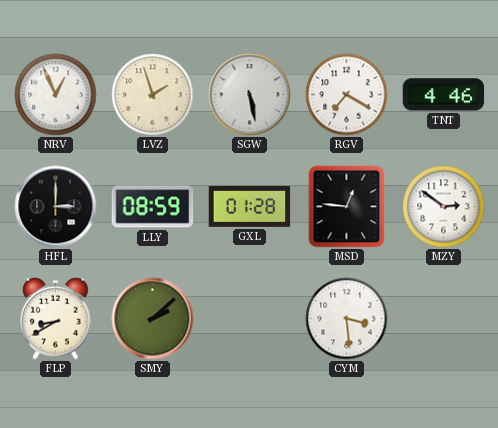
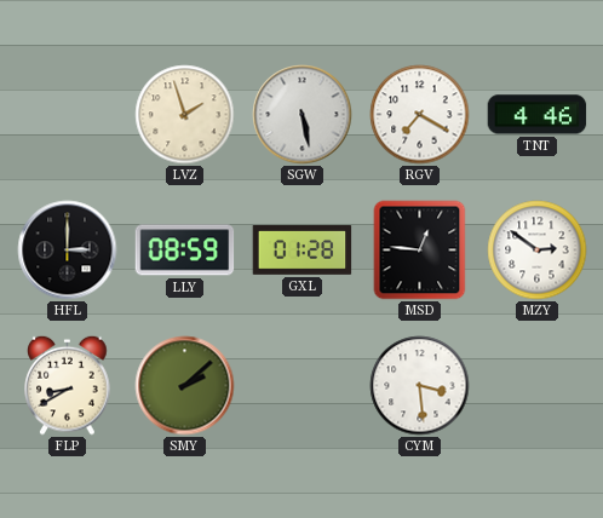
NRV: 12:56 -> none (56, 95)
